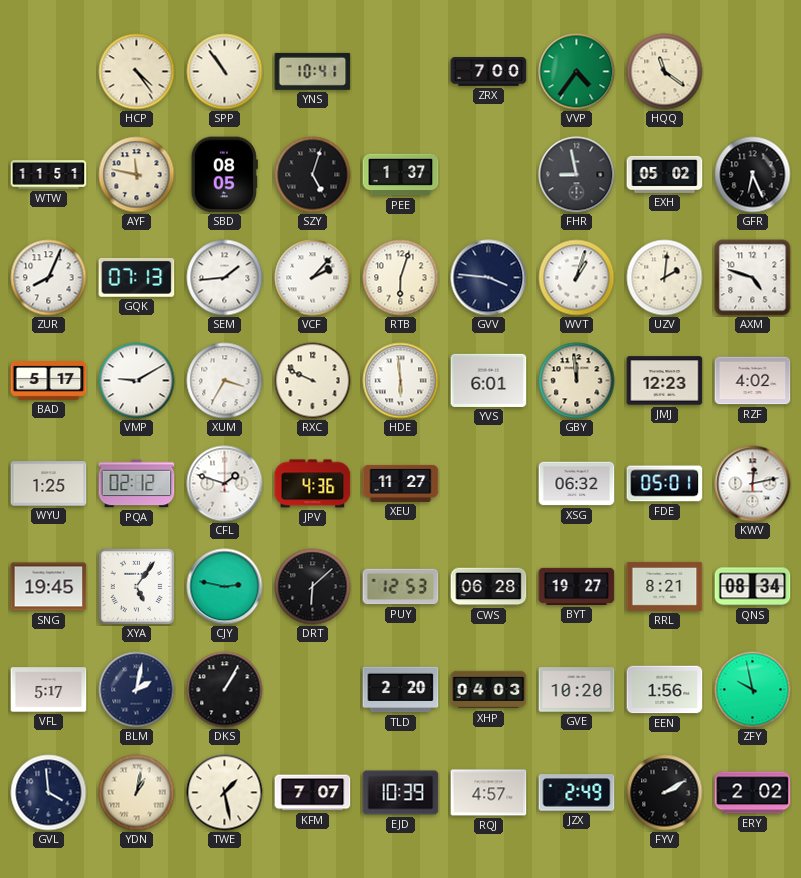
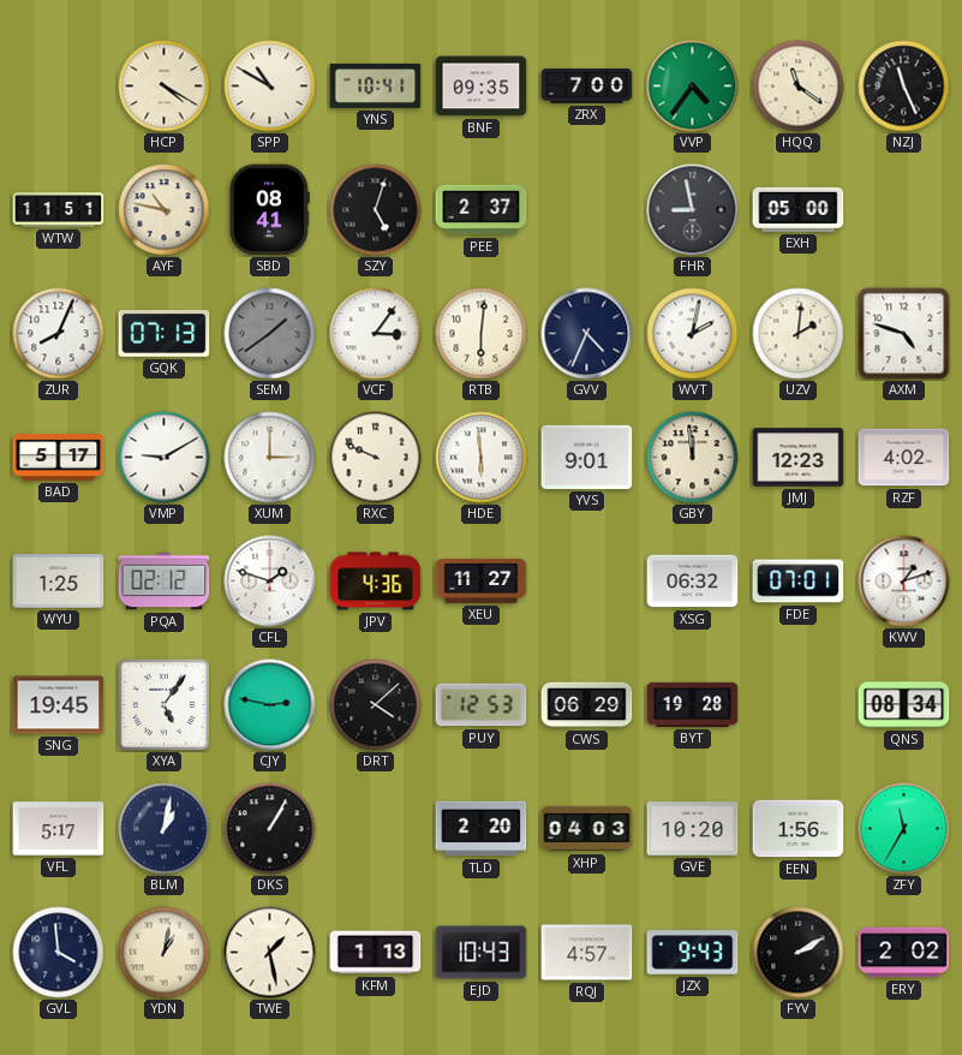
HCP: 4:24 -> 4:20 (165, 87)
SPP: 10:54 -> 10:50 (270, 87)
BNF: none -> 09:35 (482, 87)
NZJ: none -> 11:26 (904, 87)
AYF: 11:47 -> 10:47 (165, 210)
SBD: 08:05 -> 08:41 (269, 210)
PEE: 1:37 -> 2:37 (482, 210)
EXH: 05:02 -> 05:00 (799, 209)
GFR: 6:26 -> none (753, 175)
SEM: 1:44 -> 1:39 (270, 334)
SEM dial: white -> grey (270, 334)
VCF: 2:07 -> 3:06 (376, 334)
RTB: 6:03 -> 6:01 (482, 334)
GVV: 3:46 -> 4:34 (587, 334)
WVT: 1:03 -> 2:02 (693, 334)
XUM: 3:35 -> 3:00 (270, 458)
YVS: 6:01 -> 9:01 (587, 457)
FDE: 05:01 -> 07:01 (799, 582)
KWV: 12:13 -> 1:12 (904, 582)
DRT: 6:08 -> 4:08 (376, 705)
CWS: 06:28 -> 06:29 (587, 705)
BYT: 19:27 -> 19:28 (693, 704)
RRL: 8:21 -> none (665, 586)
BLM: 2:02 -> 1:02 (165, 829)
ZFY: 9:58 -> 11:35 (904, 829)
KFM: 7:07 -> 1:13 (376, 953)
EJD: 10:39 -> 10:43 (482, 953)
JZX: 2:49 -> 9:43 (693, 953)
